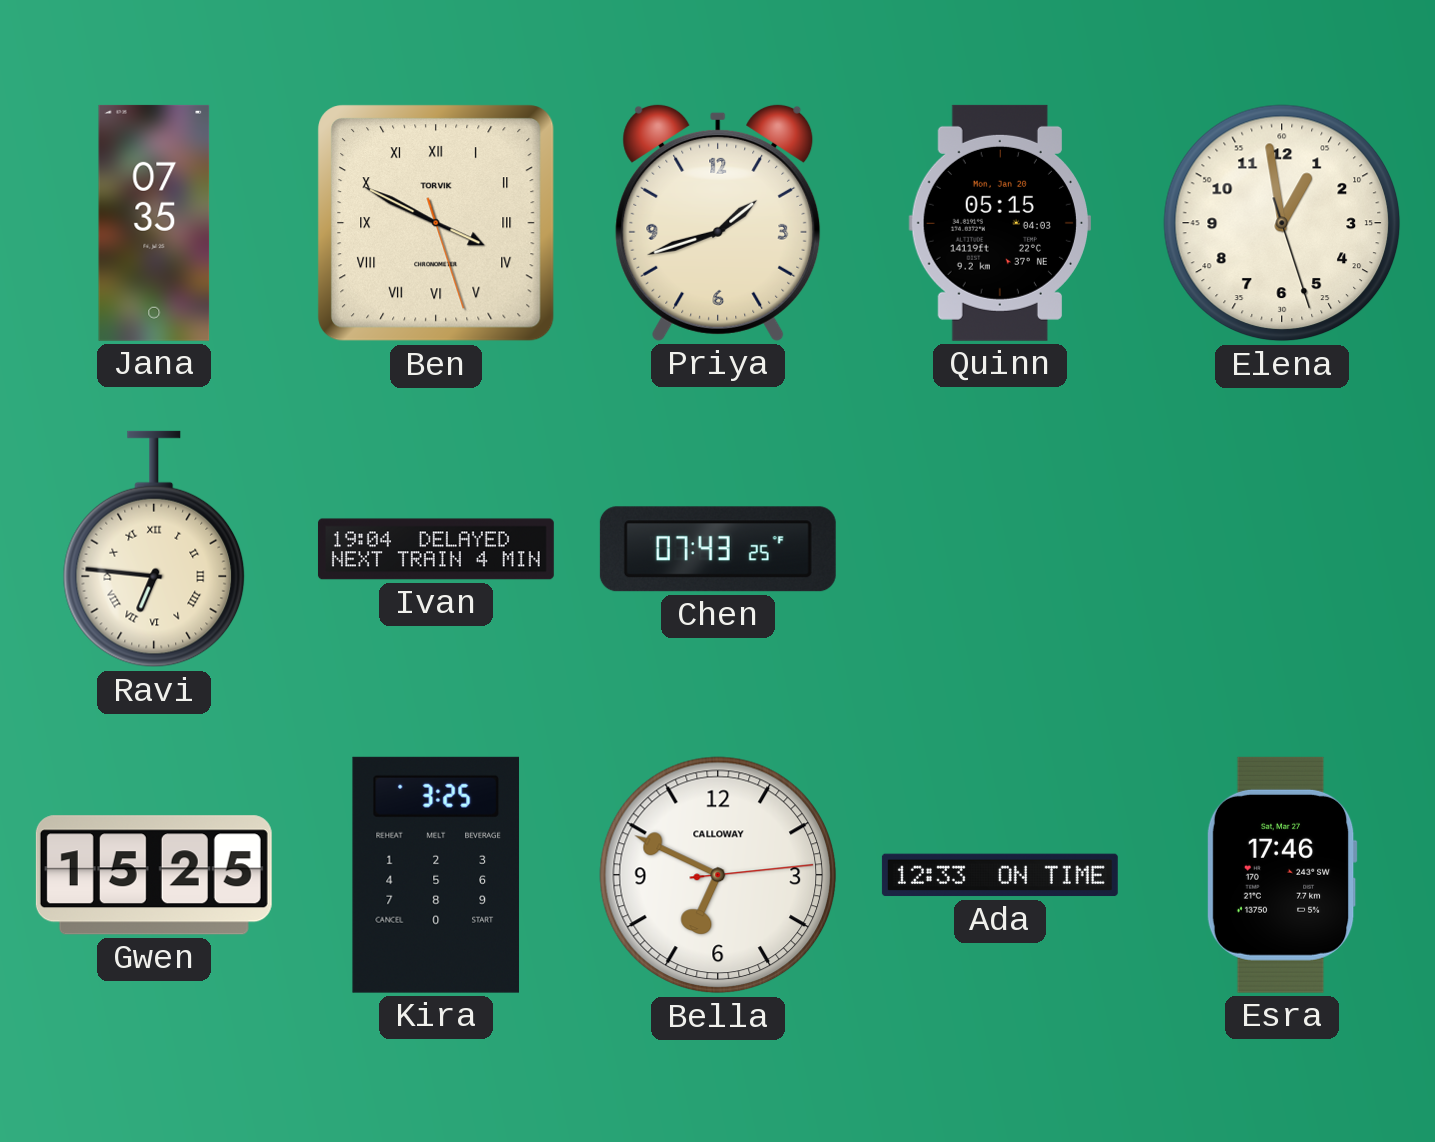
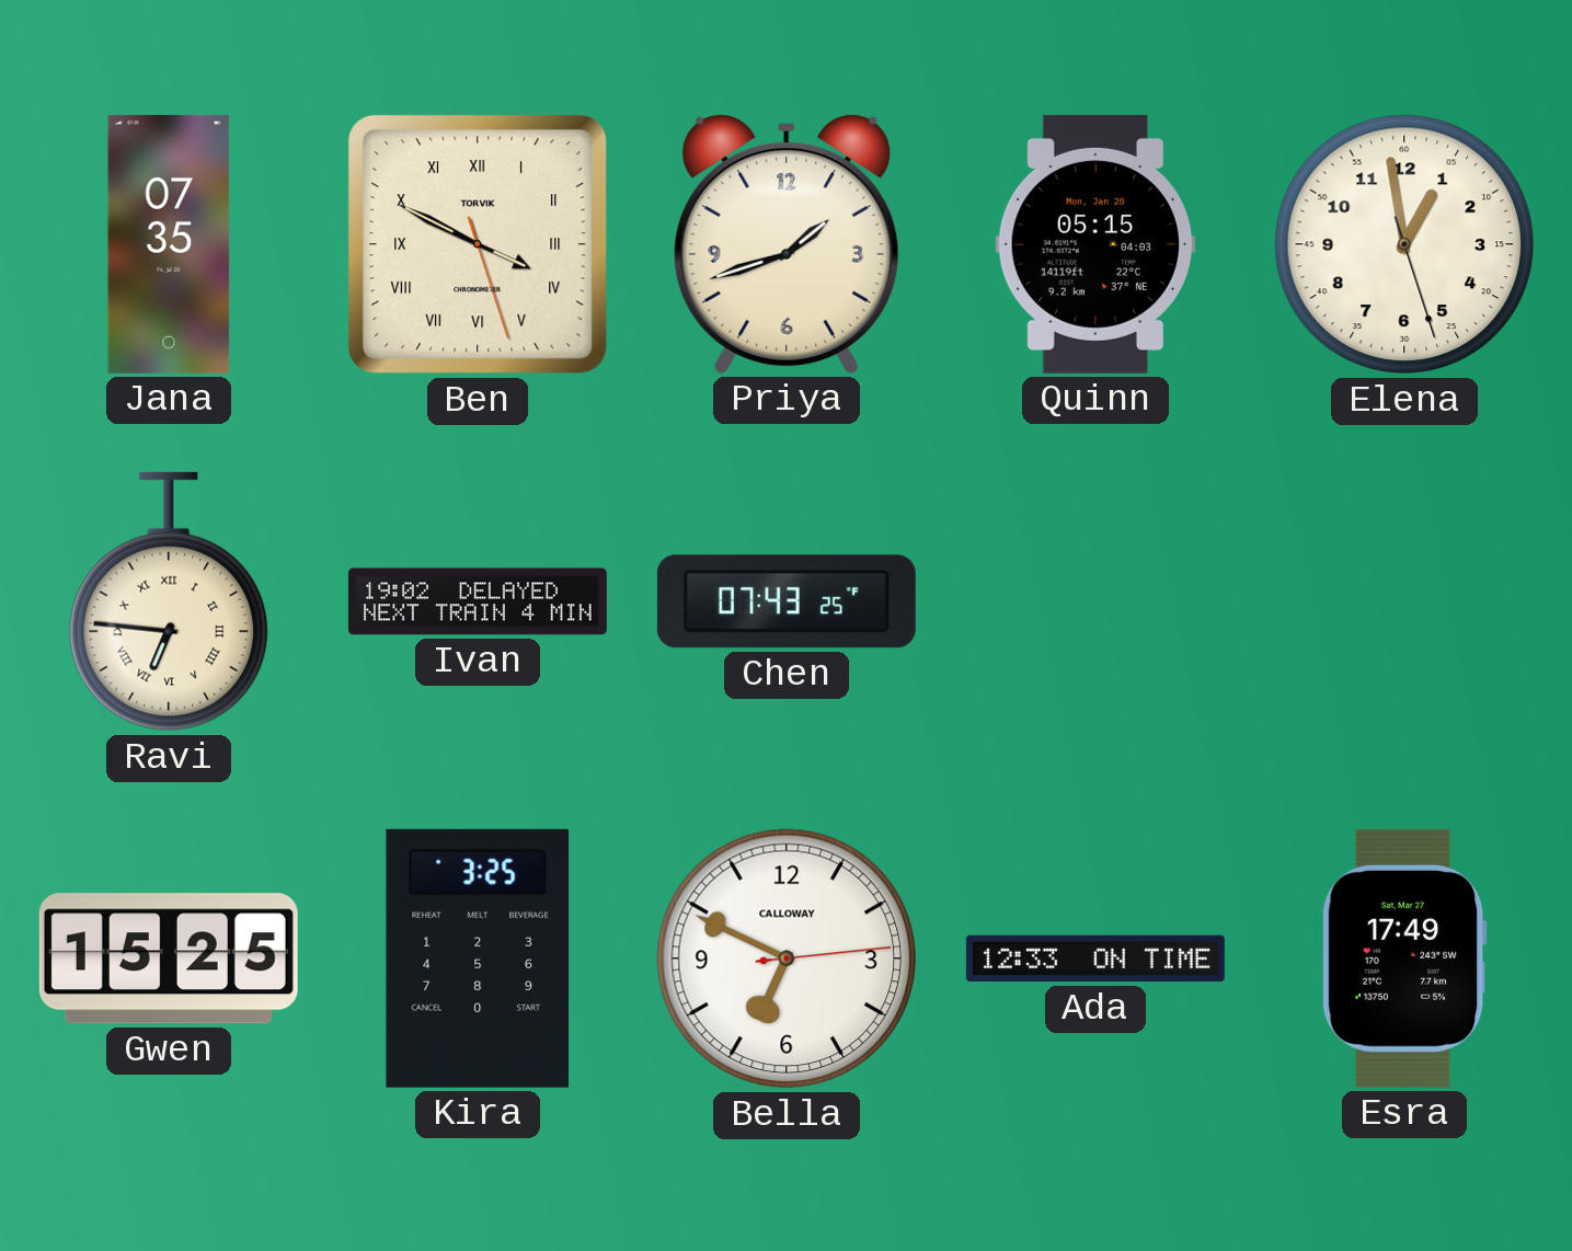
Ivan: 19:04 -> 19:02 (478, 601)
Esra: 17:46 -> 17:49 (1404, 959)
